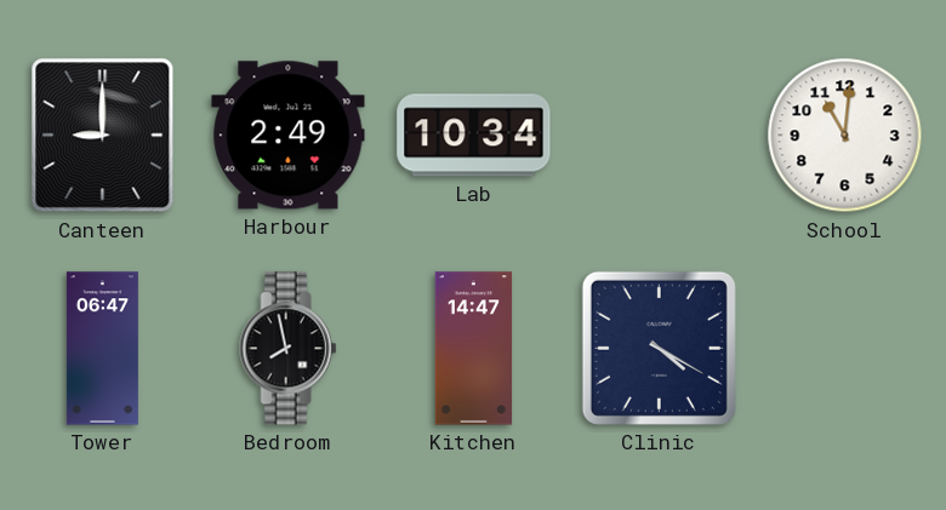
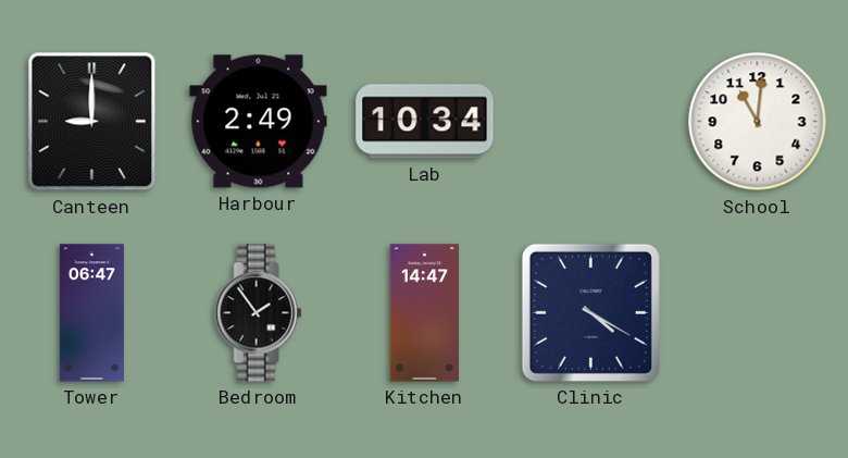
Bedroom: 7:58 -> 1:54 (259, 313)
